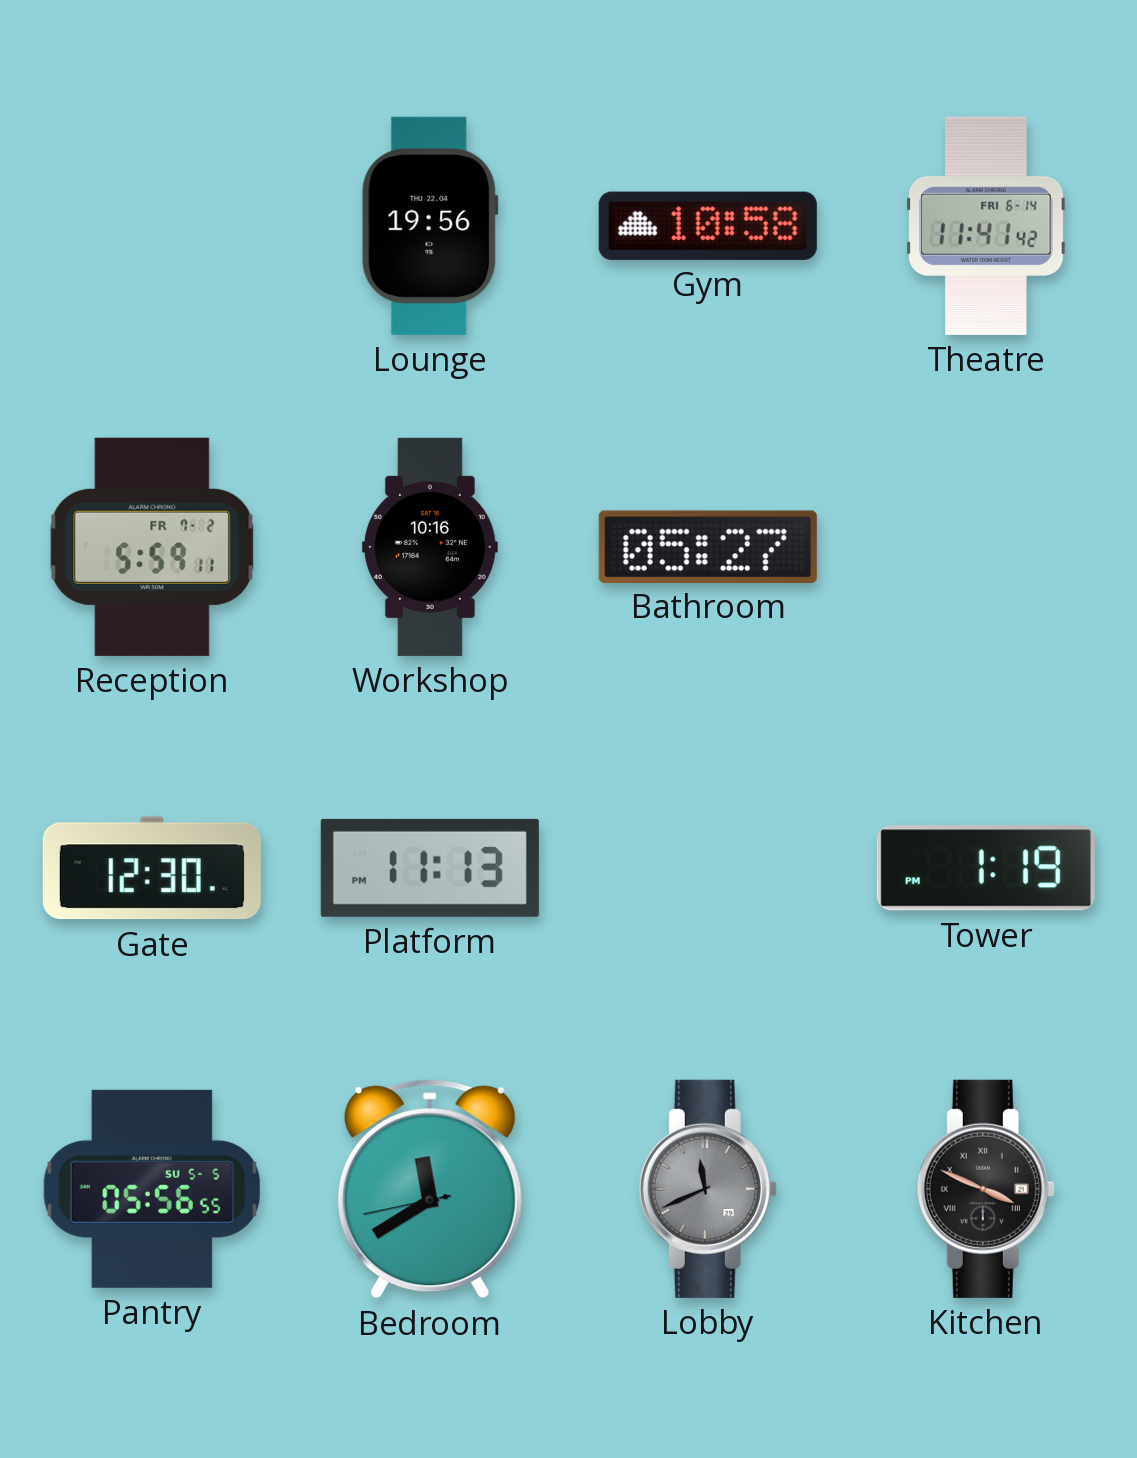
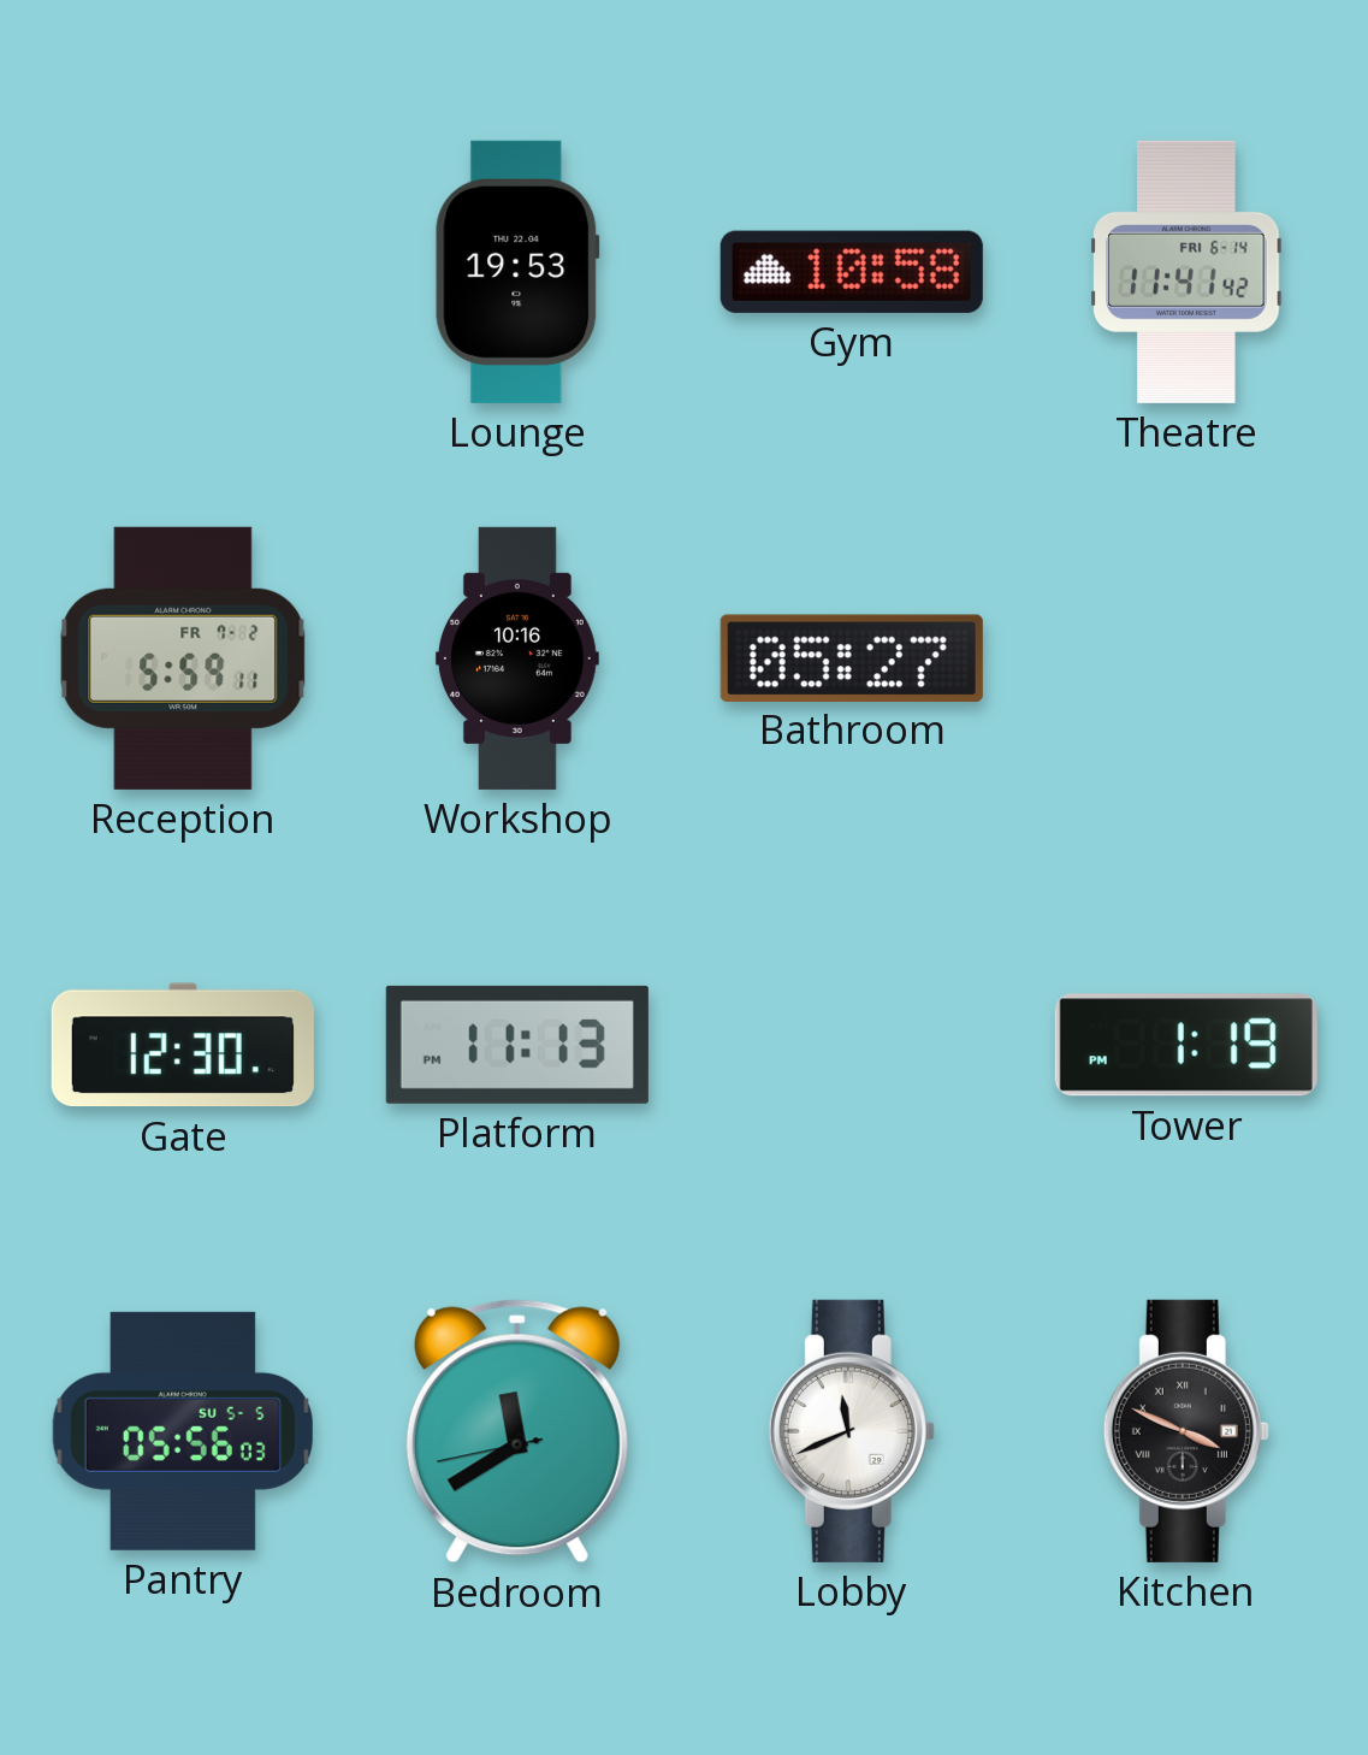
Lounge: 19:56 -> 19:53 (517, 272)
Pantry: 05:56:55 -> 05:56:03 (183, 1431)
Lobby dial: grey -> white (852, 1431)
